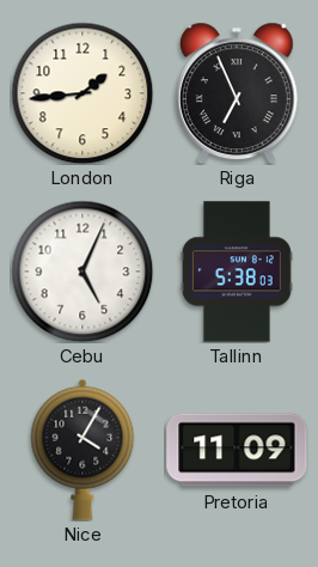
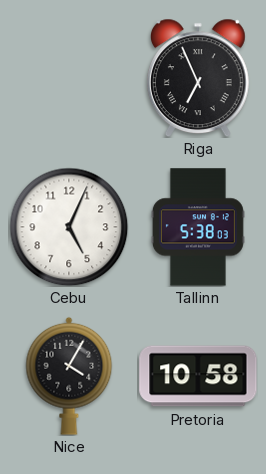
London: 1:44 -> none (82, 93)
Pretoria: 11:09 -> 10:58 (198, 376)
